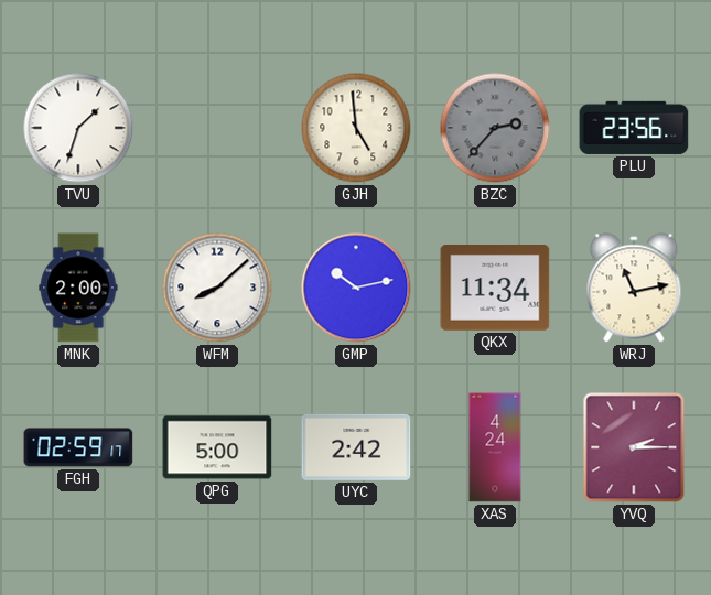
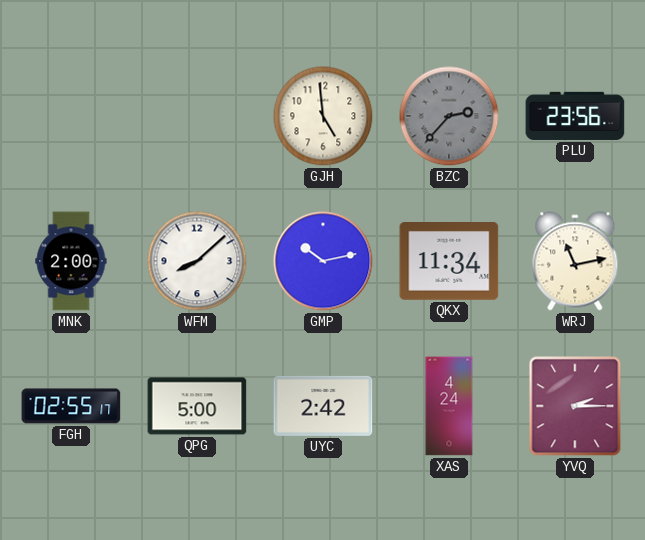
TVU: 1:33 -> none (78, 128)
FGH: 02:59 -> 02:55 (71, 406)
